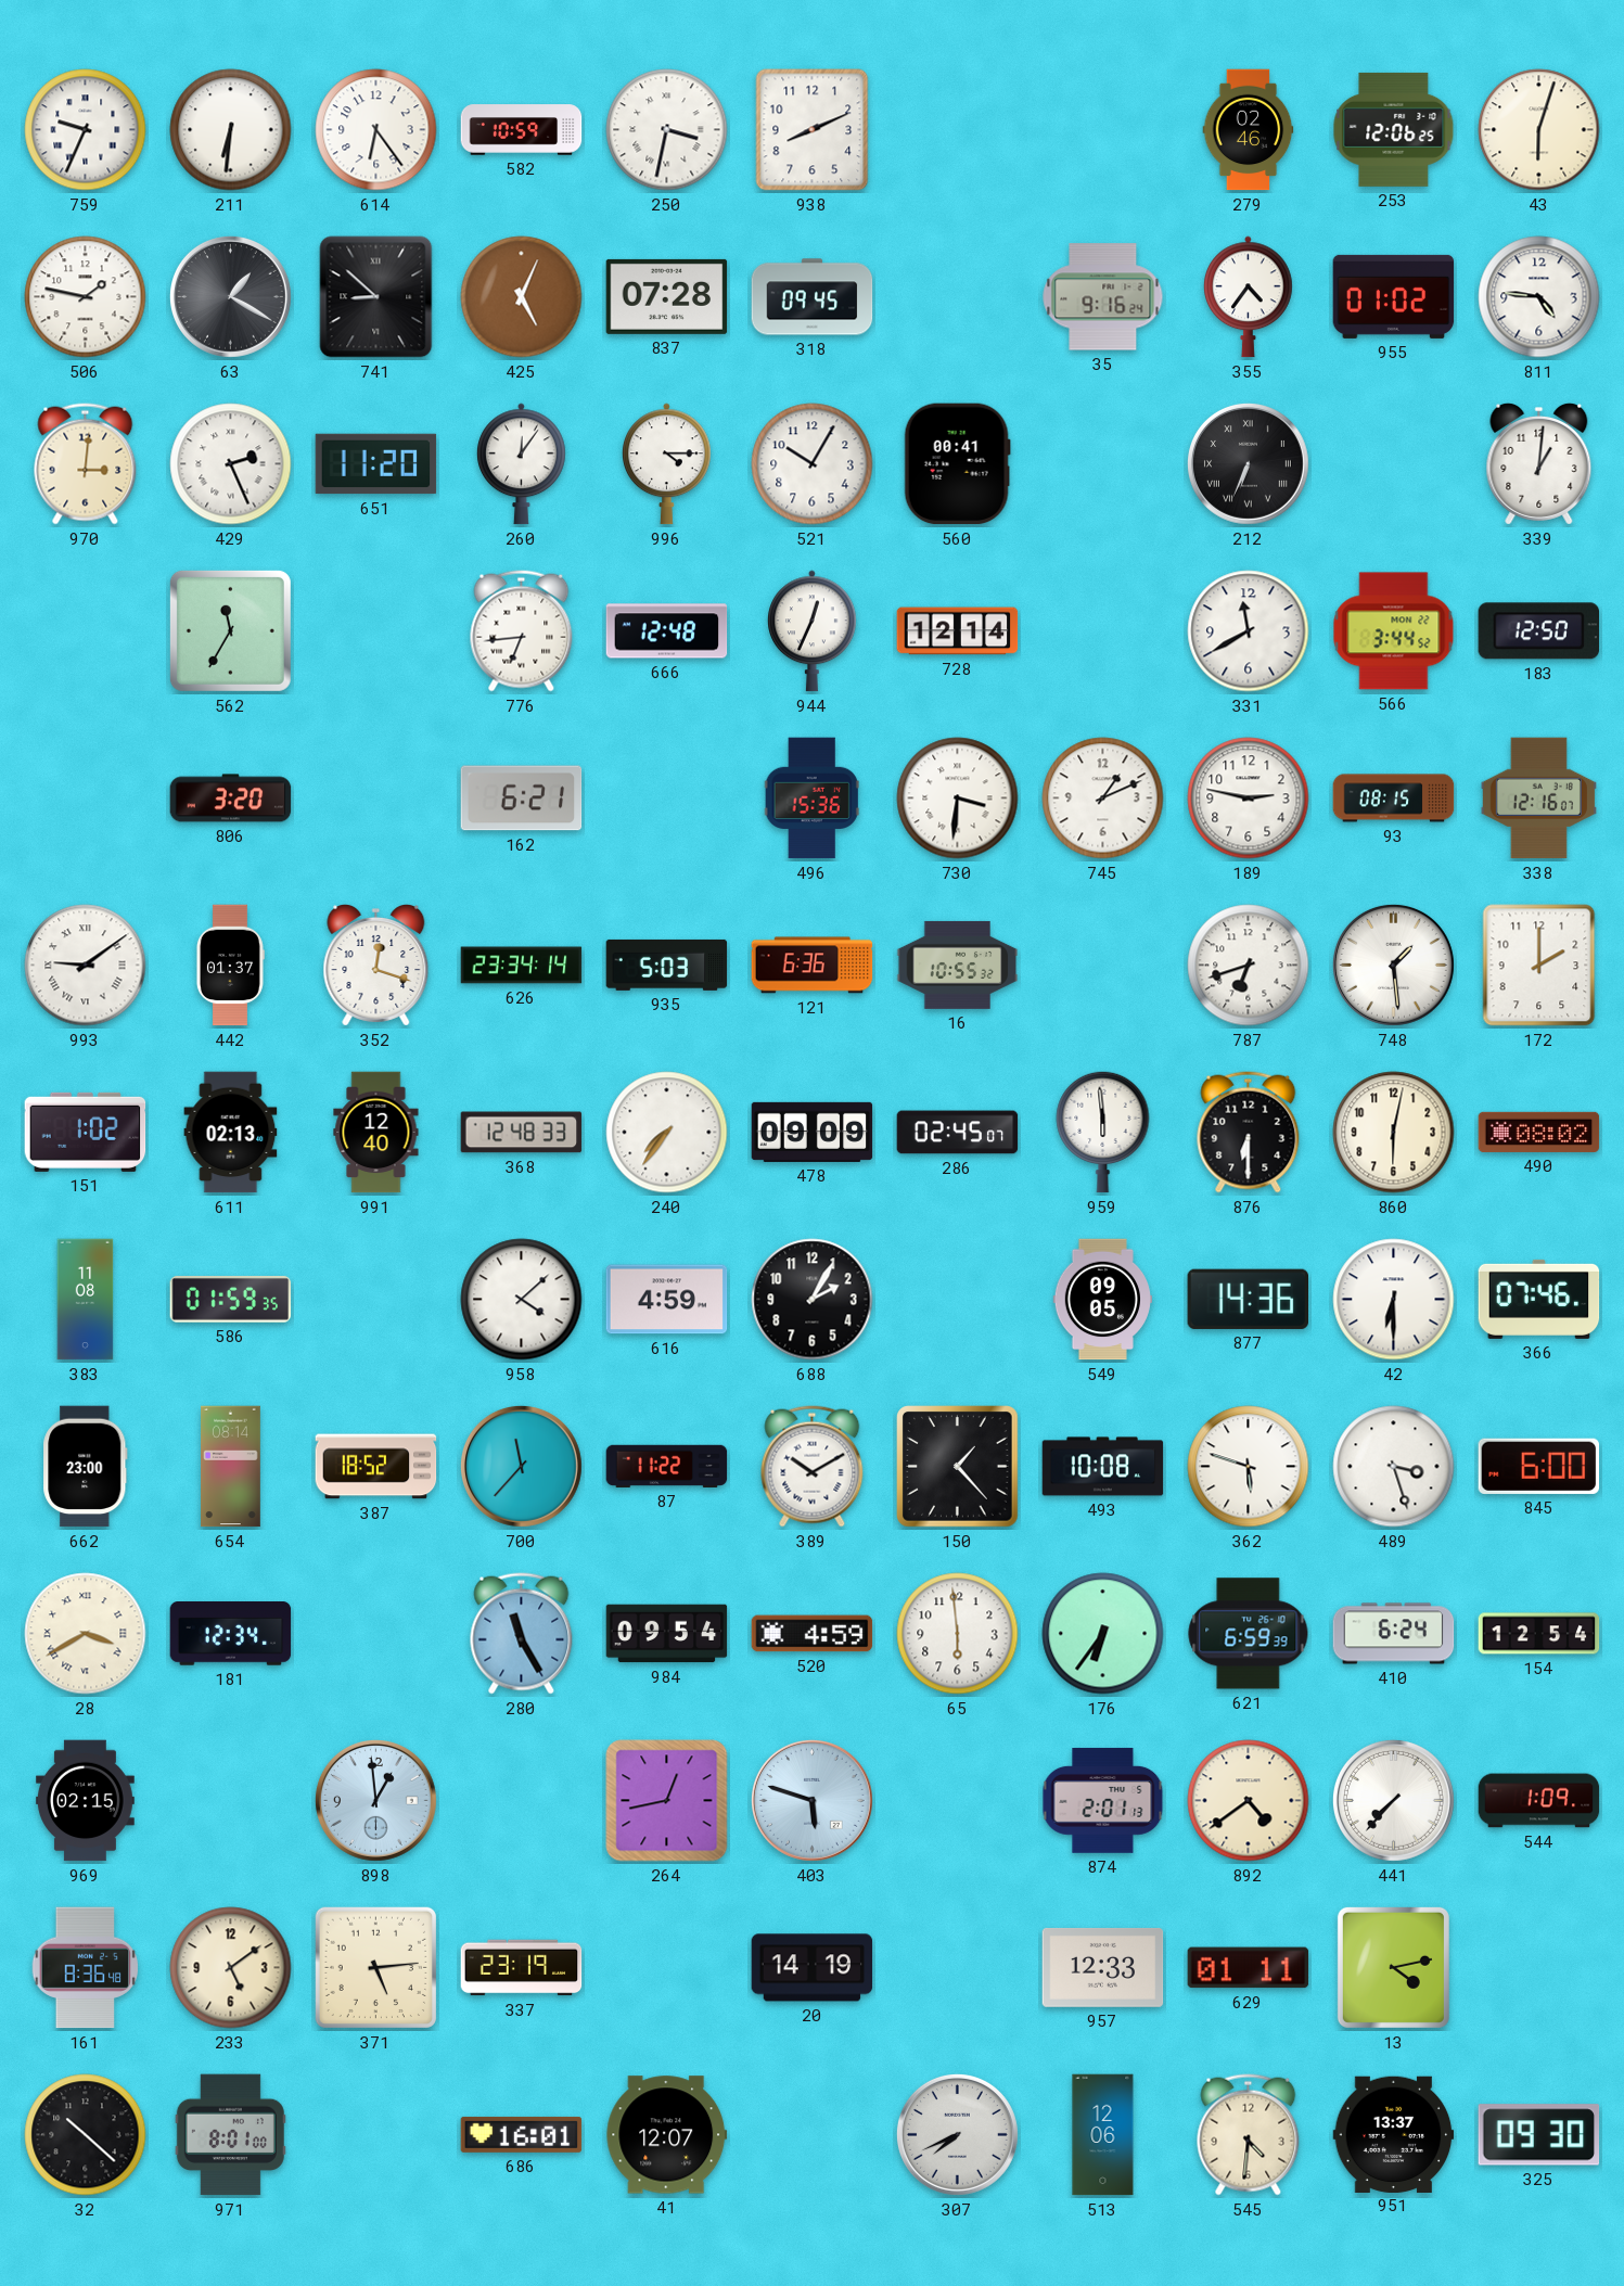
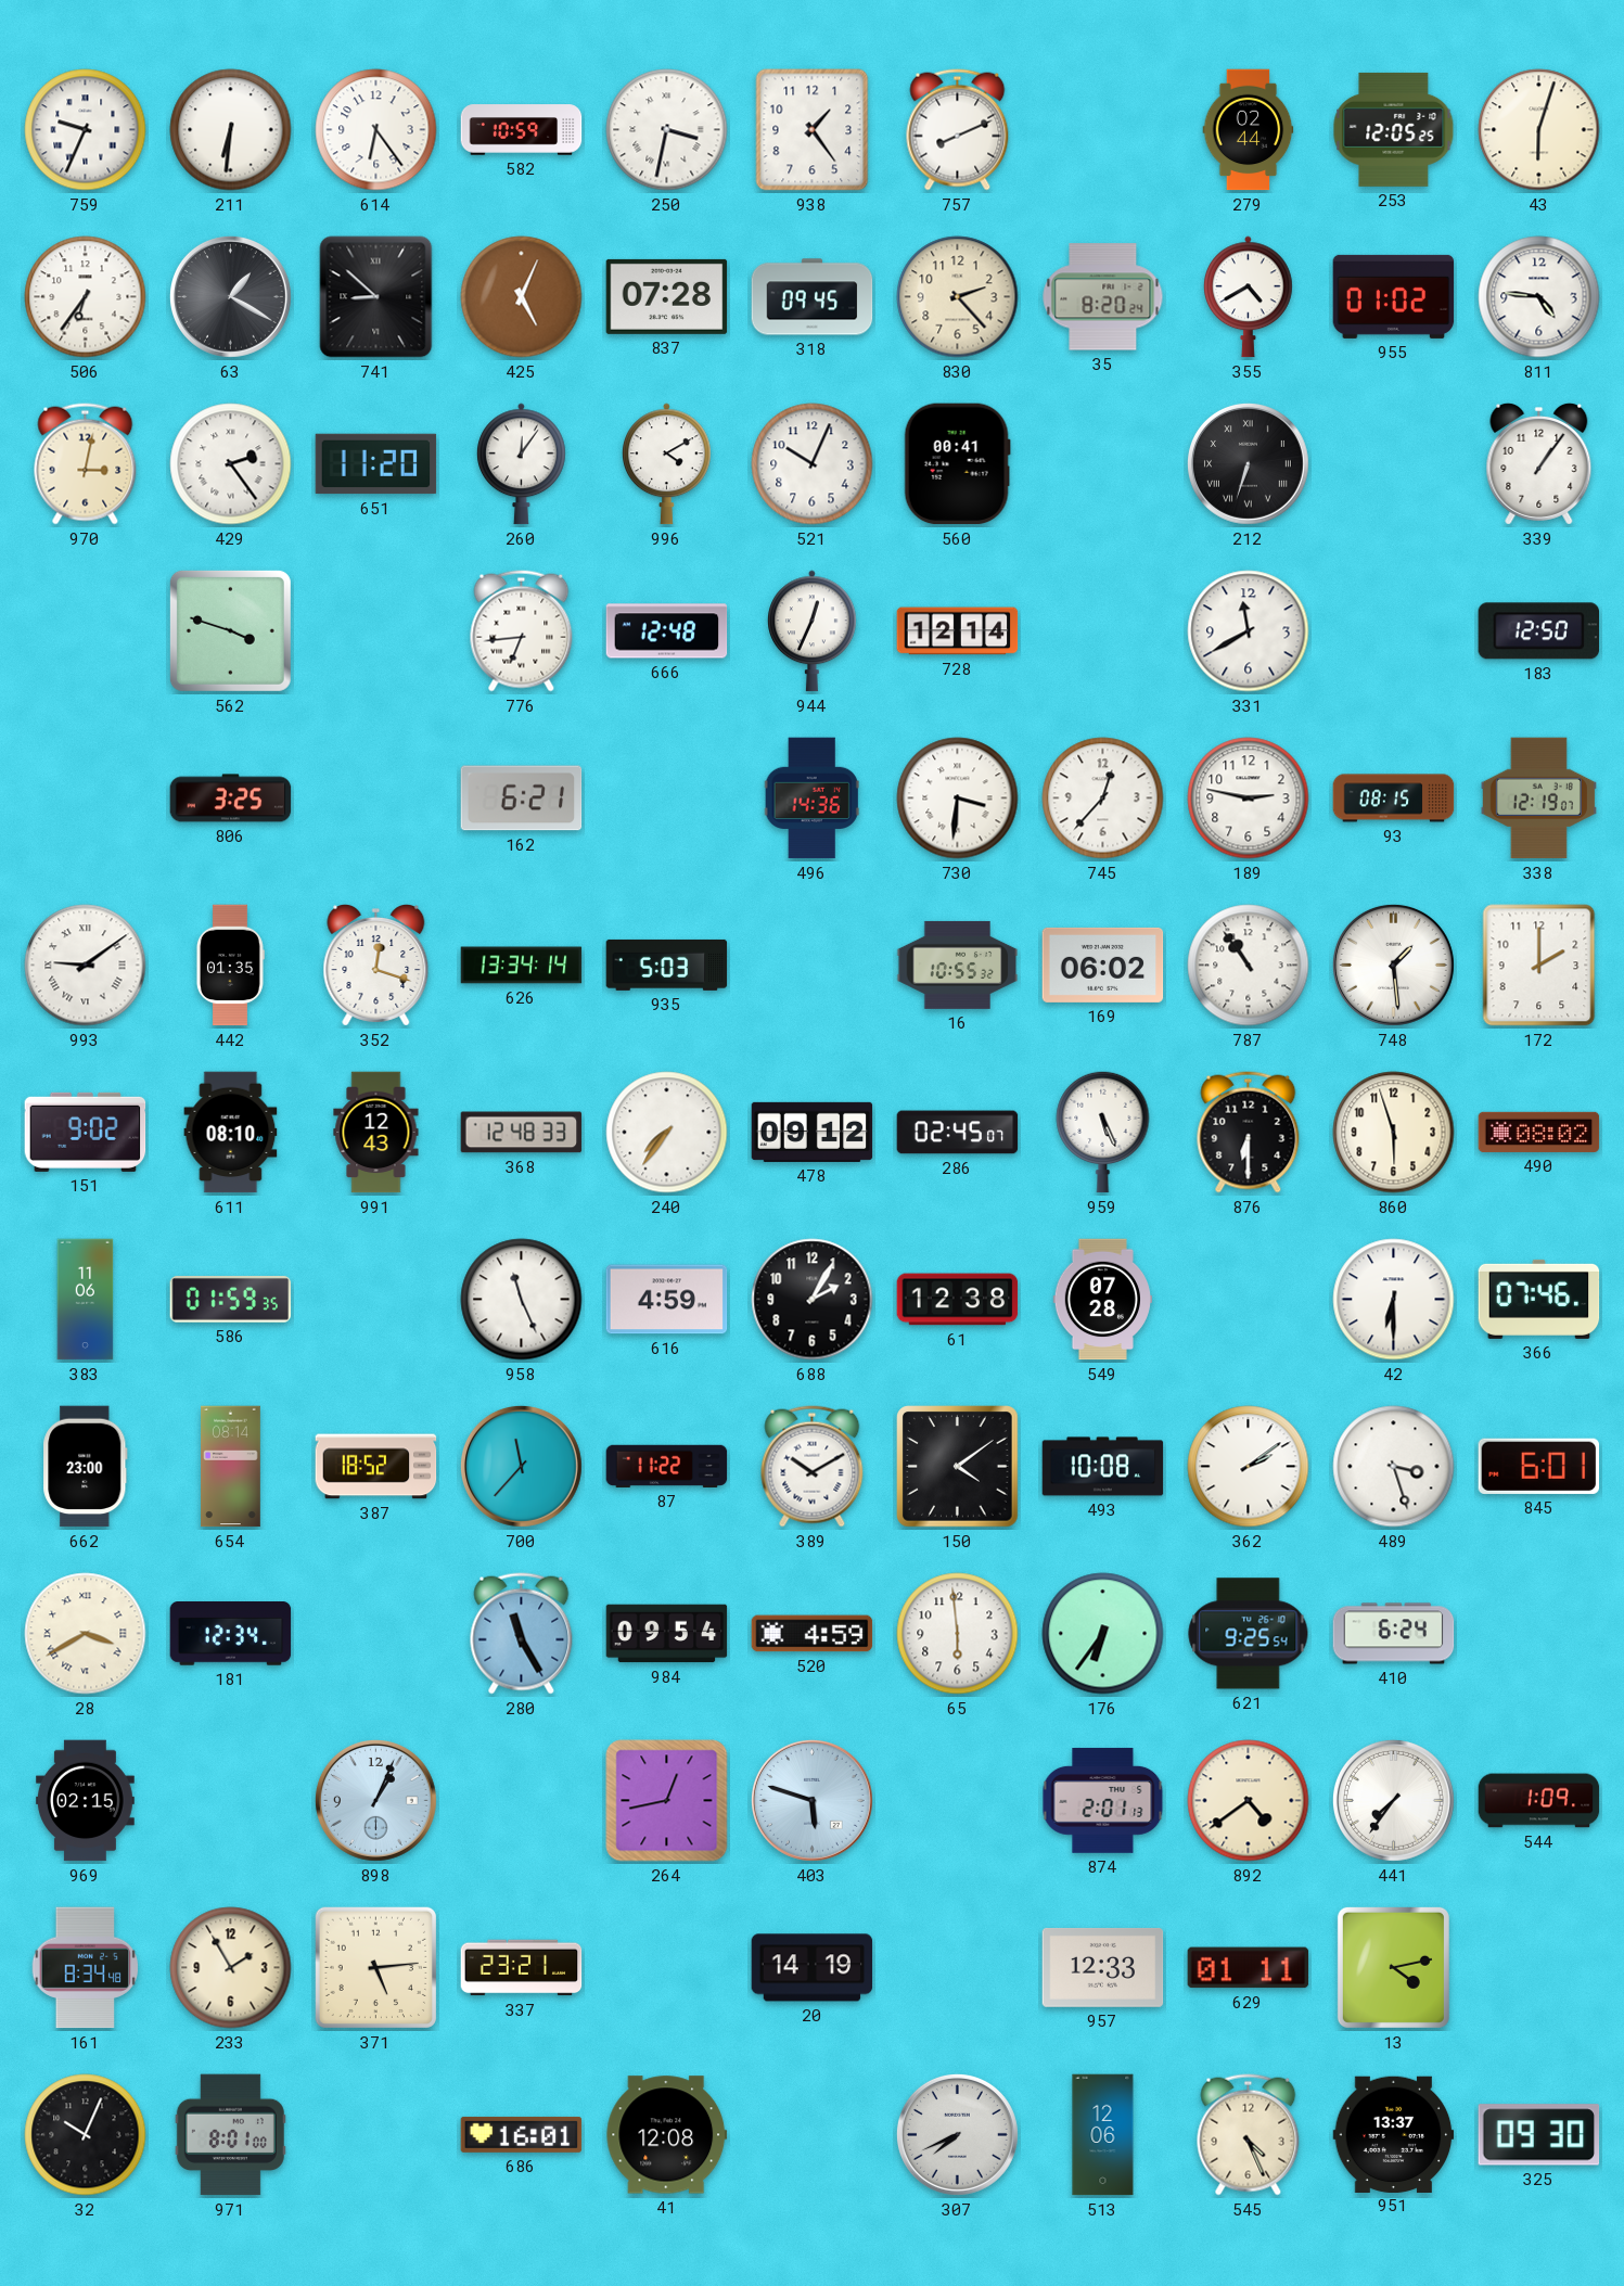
938: 8:11 -> 1:24 (813, 130)
757: none -> 8:11 (958, 130)
279: 02:46 -> 02:44 (1249, 130)
253: 12:06 -> 12:05 (1394, 129)
506: 1:47 -> 6:36 (86, 297)
830: none -> 2:23 (958, 297)
35: 9:16 -> 8:20 (1103, 297)
355: 4:36 -> 4:40 (1249, 297)
970: 3:01 -> 3:02 (86, 464)
429: 2:26 -> 2:24 (231, 464)
996: 4:15 -> 4:10 (667, 464)
521: 10:05 -> 10:04 (813, 464)
212: 6:34 -> 6:33 (1248, 463)
339: 1:01 -> 1:06 (1539, 464)
562: 11:35 -> 3:48 (230, 630)
566: 3:44 -> none (1394, 631)
806: 3:20 -> 3:25 (231, 799)
496: 15:36 -> 14:36 (811, 799)
745: 1:11 -> 12:37 (1103, 799)
338: 12:16 -> 12:19 (1538, 799)
442: 01:37 -> 01:35 (230, 966)
626: 23:34 -> 13:34 (522, 966)
121: 6:36 -> none (813, 966)
169: none -> 06:02 (1103, 965)
787: 6:42 -> 10:54 (1249, 966)
151: 1:02 -> 9:02 (86, 1132)
611: 02:13 -> 08:10 (231, 1133)
991: 12:40 -> 12:43 (376, 1133)
478: 09:09 -> 09:12 (813, 1132)
959: 5:59 -> 5:26 (1103, 1132)
860: 6:02 -> 5:57 (1394, 1133)
383: 11:08 -> 11:06 (86, 1300)
958: 4:08 -> 11:26 (522, 1300)
61: none -> 12:38 (958, 1300)
549: 09:05 -> 07:28 (1102, 1300)
877: 14:36 -> none (1248, 1299)
150: 1:23 -> 4:09 (958, 1467)
362: 5:48 -> 2:09 (1249, 1467)
845: 6:00 -> 6:01 (1538, 1466)
621: 6:59 -> 9:25 (1249, 1634)
154: 12:54 -> none (1539, 1634)
898: 12:59 -> 1:04 (375, 1800)
441: 7:37 -> 7:36 (1393, 1800)
161: 8:36 -> 8:34 (86, 1968)
233: 5:09 -> 1:55 (231, 1968)
337: 23:19 -> 23:21 (522, 1968)
32: 10:22 -> 10:04 (86, 2135)
41: 12:07 -> 12:08 (667, 2135)
545: 4:31 -> 4:26 (1249, 2135)
